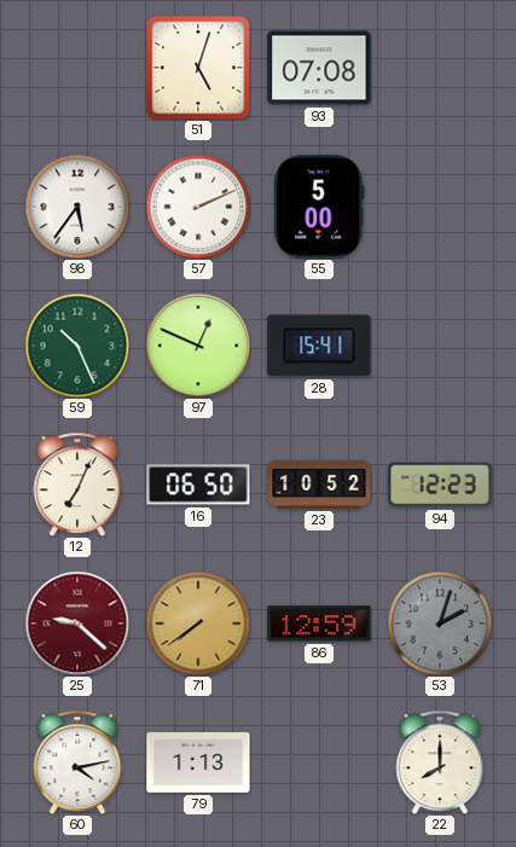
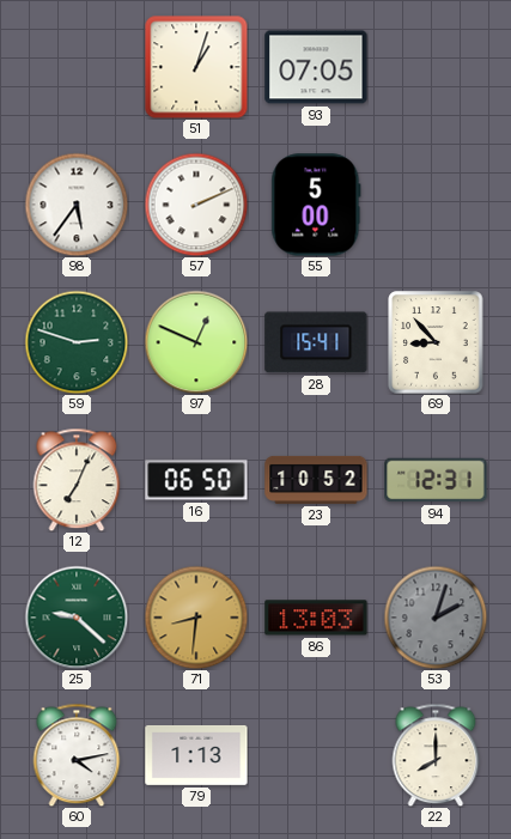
51: 5:03 -> 1:03 (196, 67)
93: 07:08 -> 07:05 (316, 67)
59: 10:26 -> 2:48 (77, 342)
69: none -> 8:53 (436, 342)
94: 12:23 -> 12:31 (436, 480)
25 dial: burgundy -> green (77, 618)
71: 7:39 -> 8:31 (196, 618)
86: 12:59 -> 13:03 (316, 618)
